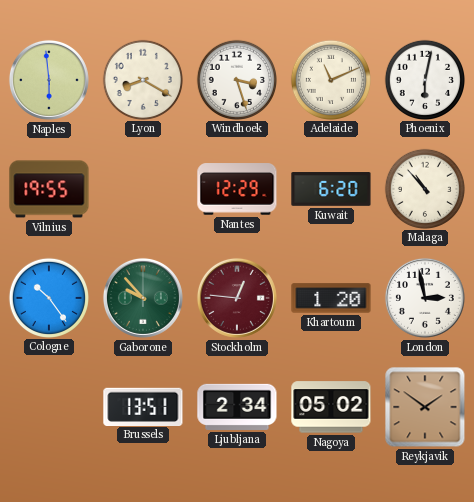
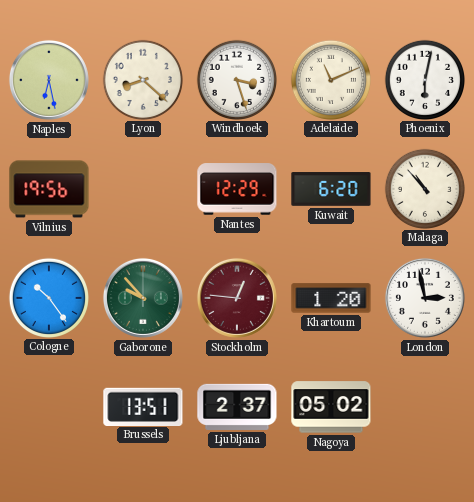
Naples: 5:59 -> 6:28 (49, 80)
Lyon: 8:20 -> 8:22 (142, 79)
Vilnius: 19:55 -> 19:56 (49, 189)
Ljubljana: 2:34 -> 2:37 (237, 407)
Reykjavik: 1:51 -> none (425, 407)
